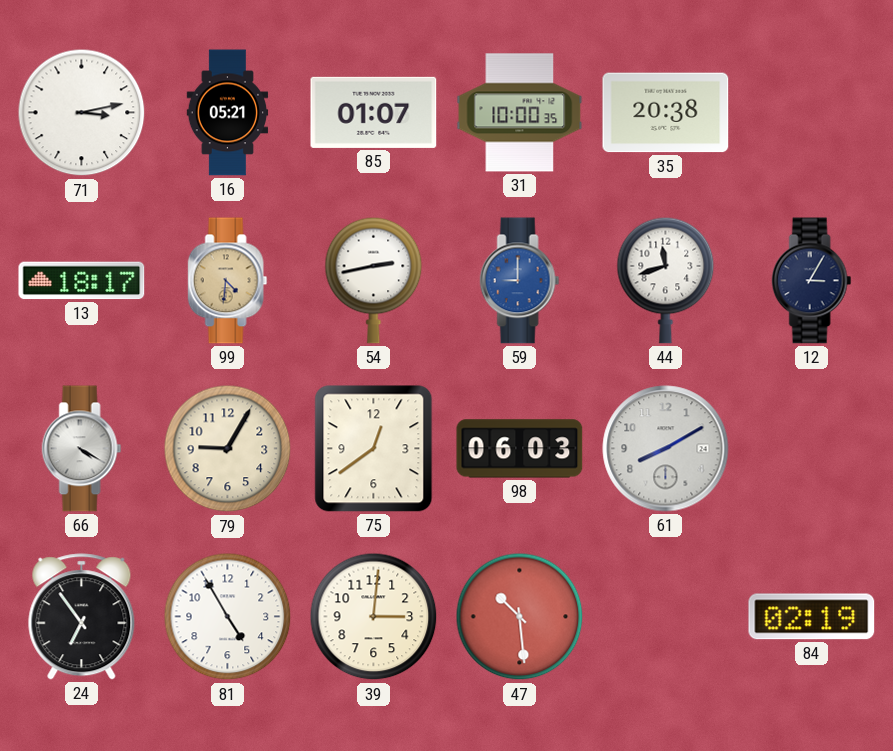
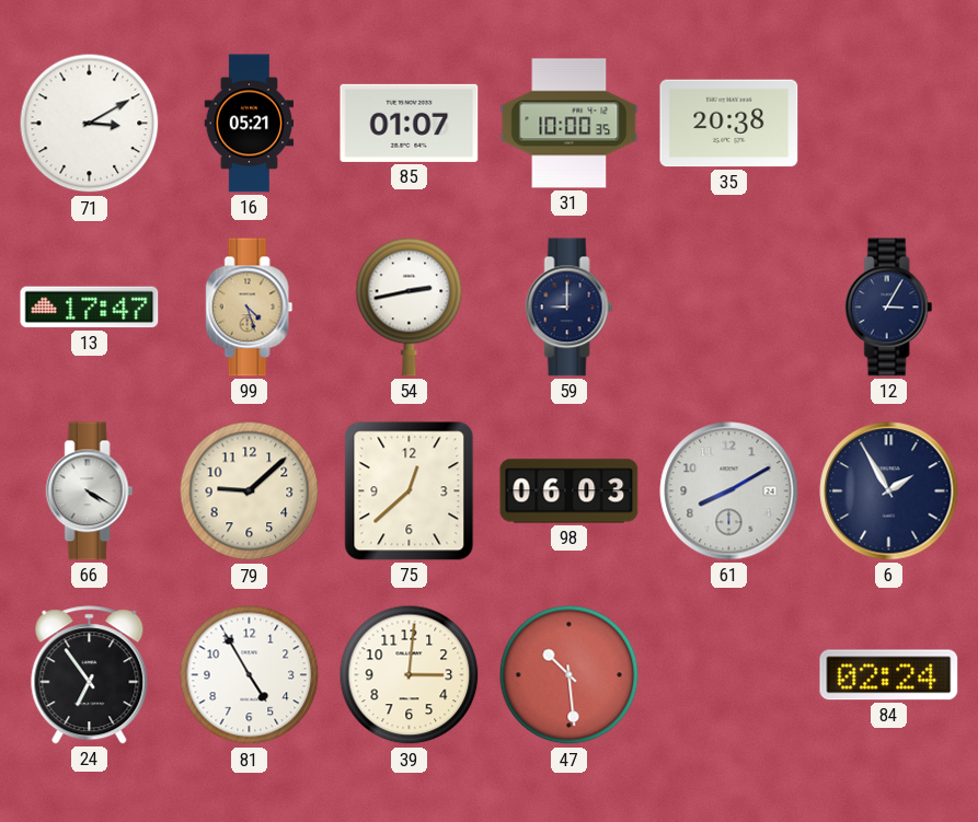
71: 3:13 -> 3:10 (90, 124)
13: 18:17 -> 17:47 (90, 308)
99: 4:31 -> 4:27 (250, 308)
59 dial: blue -> navy (569, 308)
44: 11:42 -> none (666, 280)
79: 9:05 -> 9:08 (250, 491)
75: 12:39 -> 12:38 (410, 491)
6: none -> 1:55 (889, 491)
84: 02:19 -> 02:24 (889, 675)
